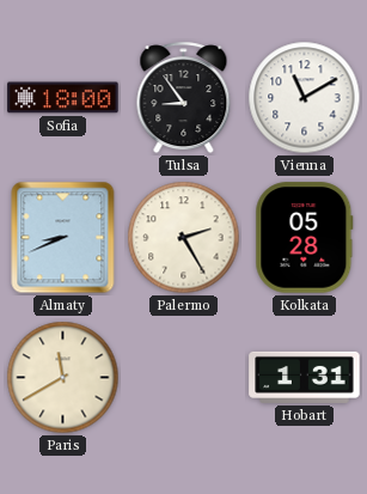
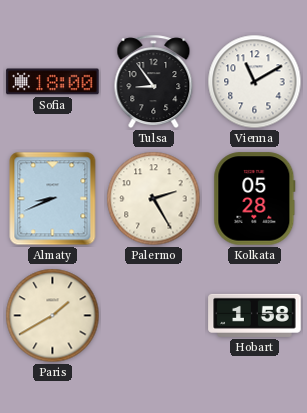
Paris: 11:40 -> 1:40 (53, 316)
Hobart: 1:31 -> 1:58 (255, 315)
